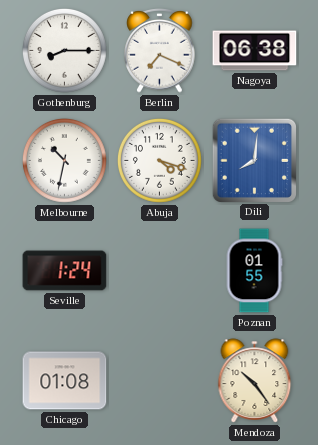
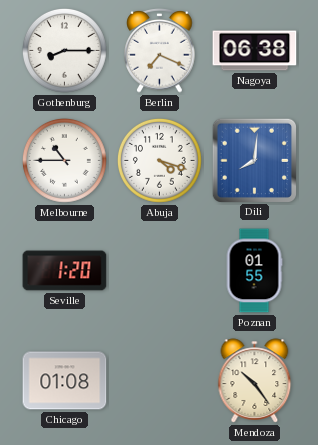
Melbourne: 10:32 -> 10:45 (65, 161)
Seville: 1:24 -> 1:20 (65, 271)
